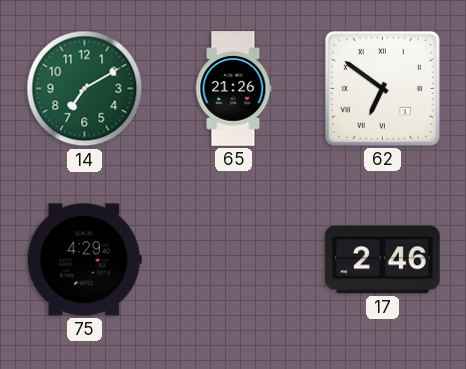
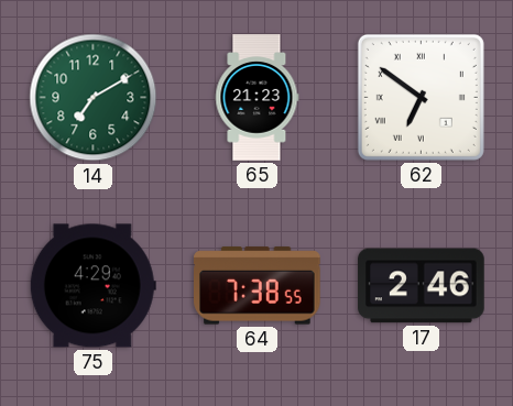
65: 21:26 -> 21:23 (258, 98)
64: none -> 7:38 (258, 286)
